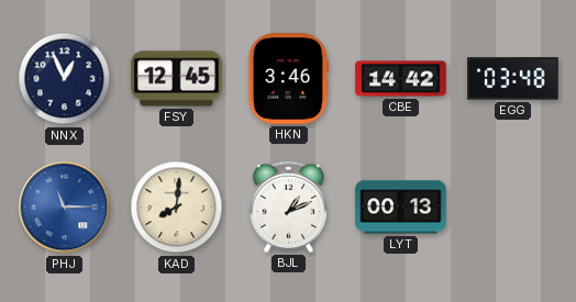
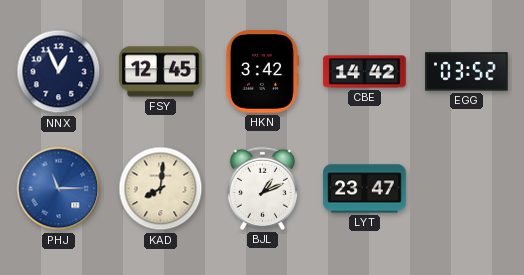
HKN: 3:46 -> 3:42 (262, 72)
EGG: 03:48 -> 03:52 (467, 72)
LYT: 00:13 -> 23:47 (365, 189)
